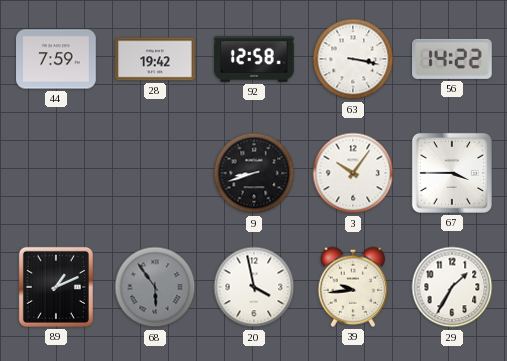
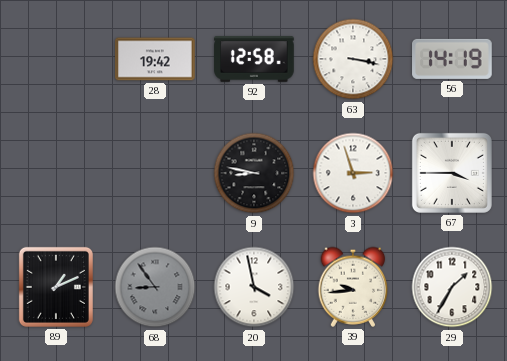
44: 7:59 -> none (56, 59)
56: 14:22 -> 14:19 (452, 59)
9: 8:42 -> 8:47 (254, 173)
3: 10:06 -> 2:57 (353, 173)
68: 5:54 -> 8:54 (155, 287)
